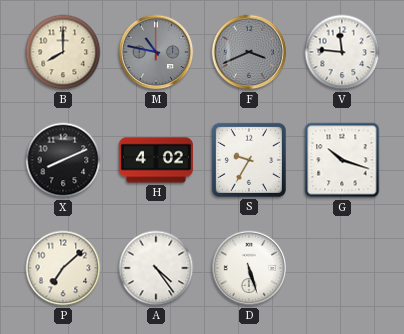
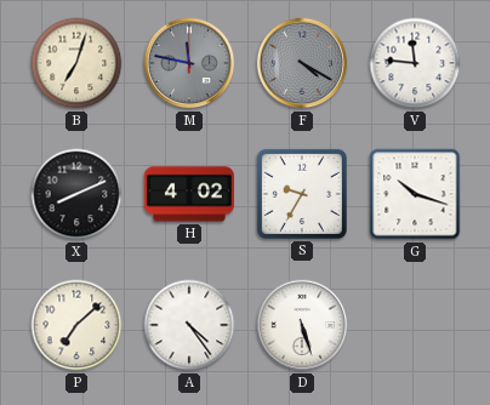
B: 8:00 -> 7:03 (76, 63)
M: 10:47 -> 11:47 (189, 63)
F: 3:41 -> 4:20 (302, 63)
